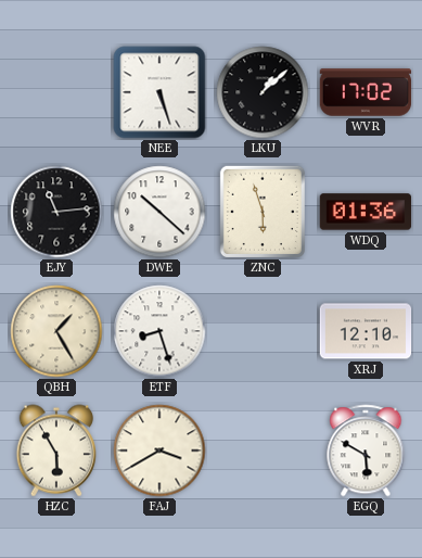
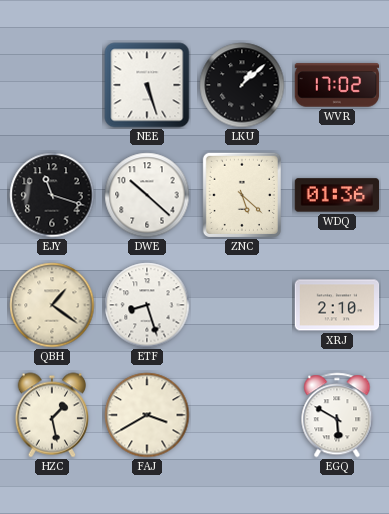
EJY: 11:14 -> 11:18 (52, 195)
ZNC: 5:57 -> 5:22 (242, 195)
QBH: 1:25 -> 1:21 (52, 305)
XRJ: 12:10 -> 2:10 (337, 305)
HZC: 5:55 -> 1:28 (51, 415)
